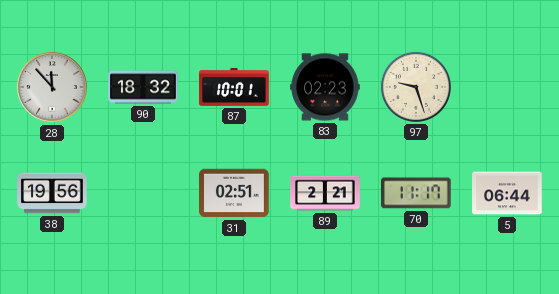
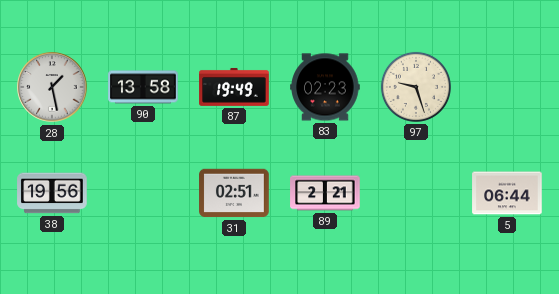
28: 11:53 -> 1:28 (52, 87)
90: 18:32 -> 13:58 (143, 87)
87: 10:01 -> 19:49 (234, 87)
70: 11:17 -> none (417, 193)
